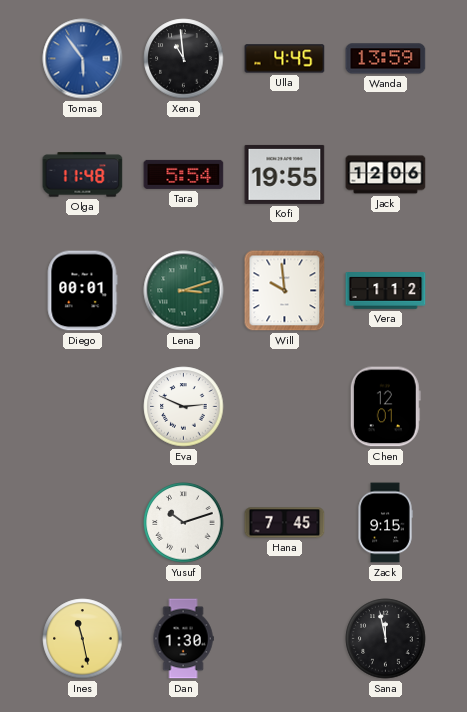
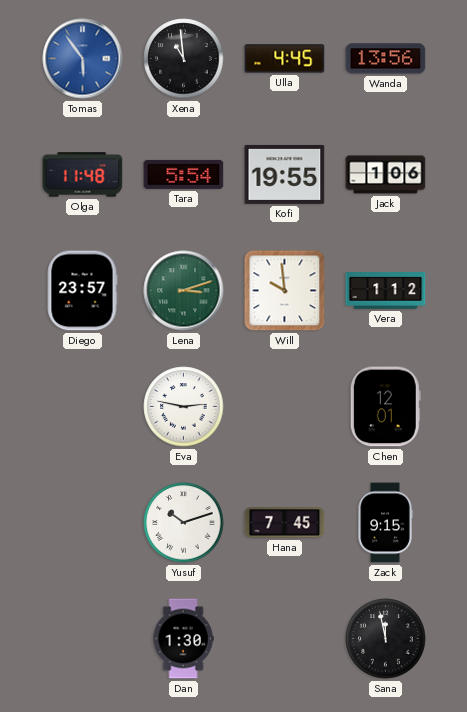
Wanda: 13:59 -> 13:56 (386, 59)
Jack: 12:06 -> 1:06 (386, 175)
Diego: 00:01 -> 23:57 (82, 291)
Eva: 2:49 -> 2:47 (184, 407)
Ines: 11:28 -> none (83, 639)
